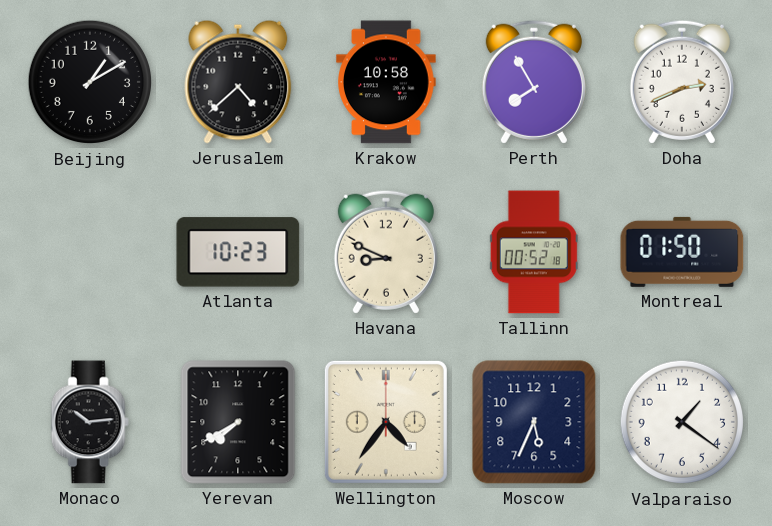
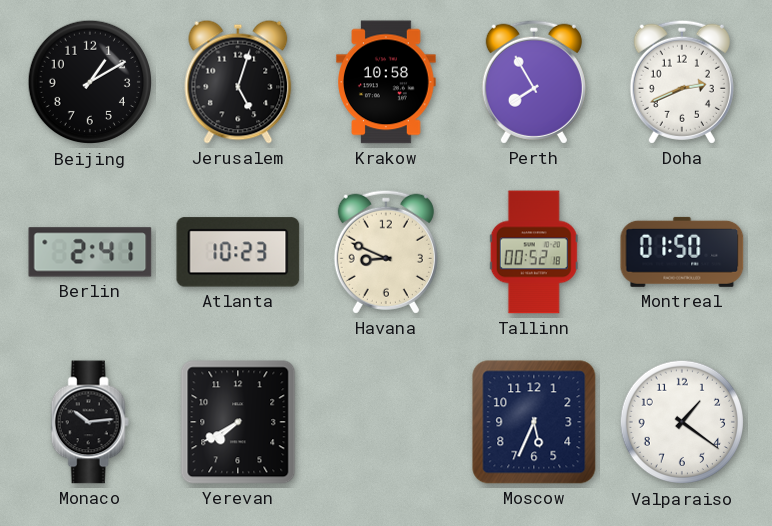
Jerusalem: 4:38 -> 5:03 (238, 82)
Berlin: none -> 2:41 (90, 252)
Wellington: 4:36 -> none (386, 422)
